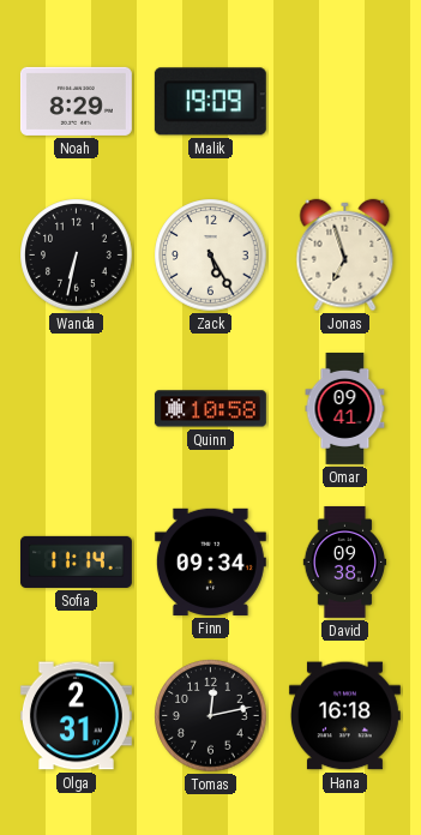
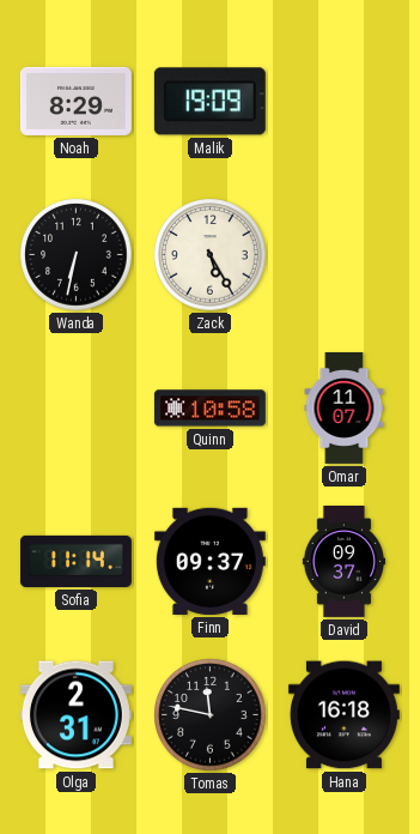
Jonas: 6:57 -> none (345, 256)
Omar: 09:41 -> 11:07 (345, 407)
Finn: 09:34 -> 09:37 (209, 561)
David: 09:38 -> 09:37 (345, 561)
Tomas: 12:13 -> 11:47 (211, 715)
